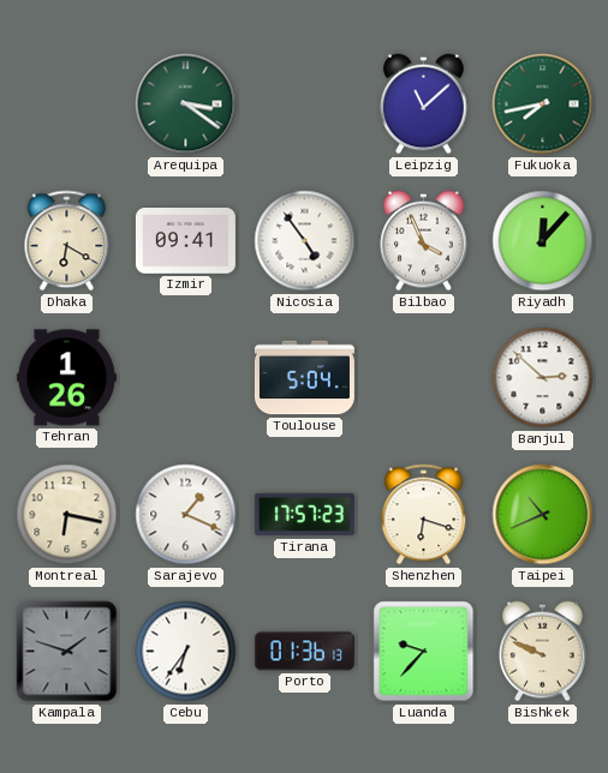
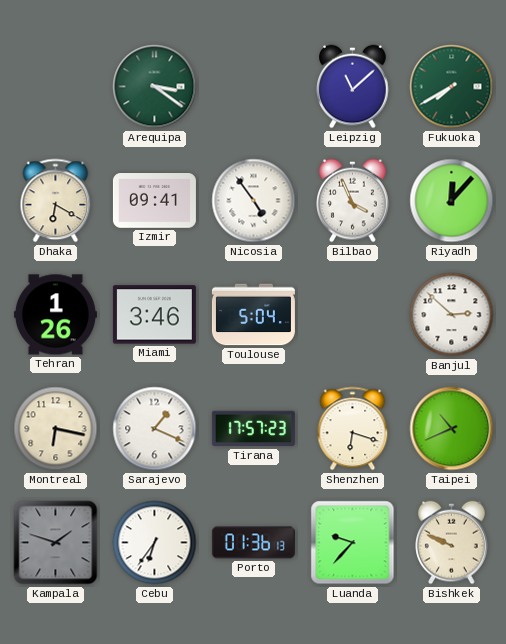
Fukuoka: 7:43 -> 7:40 (452, 87)
Miami: none -> 3:46 (154, 315)
